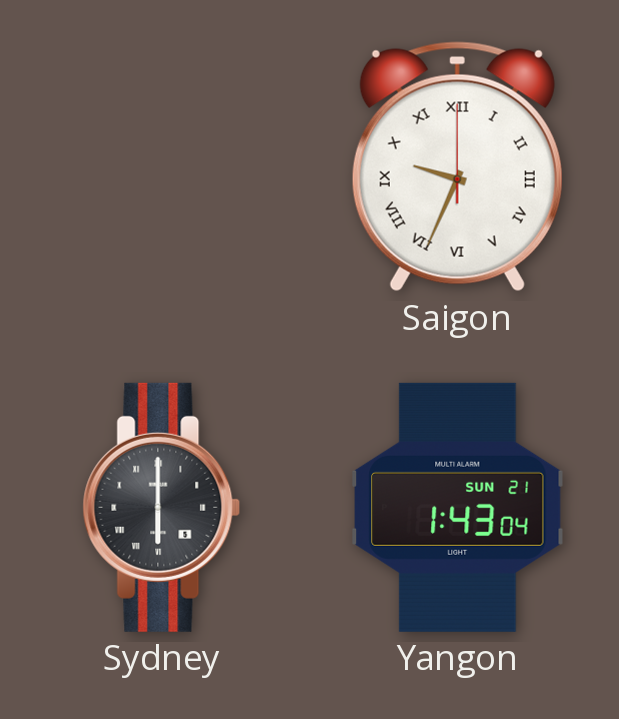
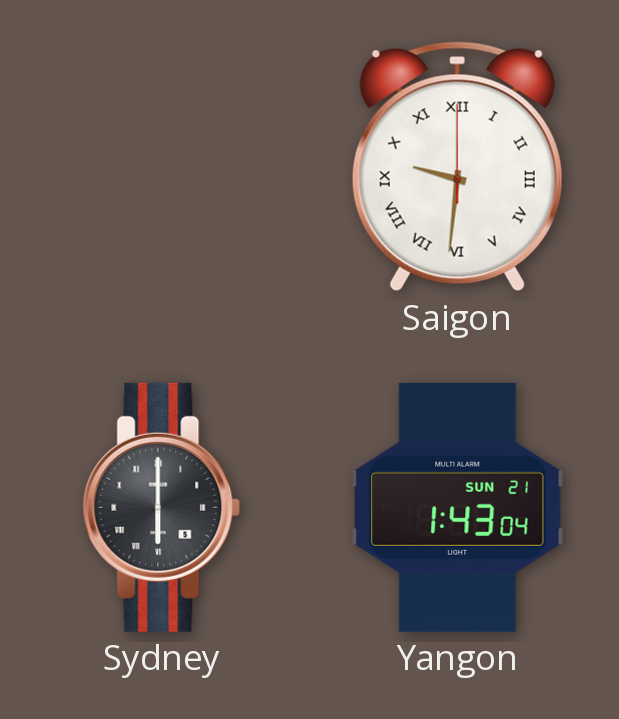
Saigon: 9:34 -> 9:31 (457, 167)
